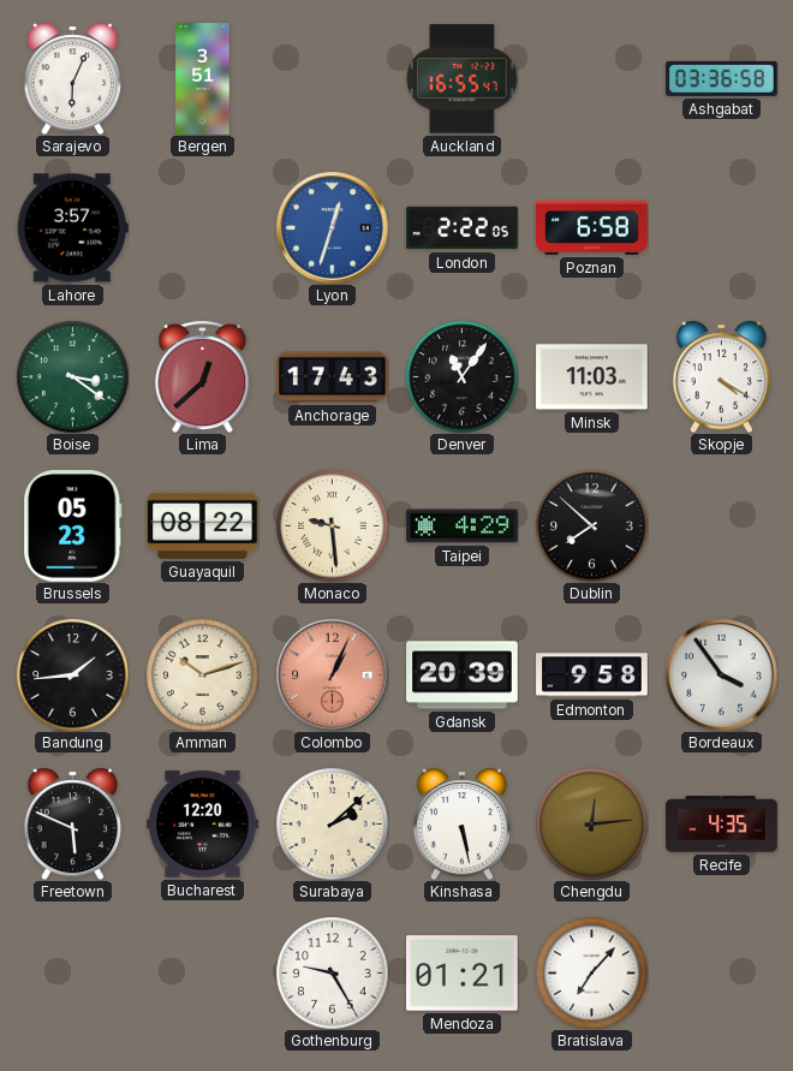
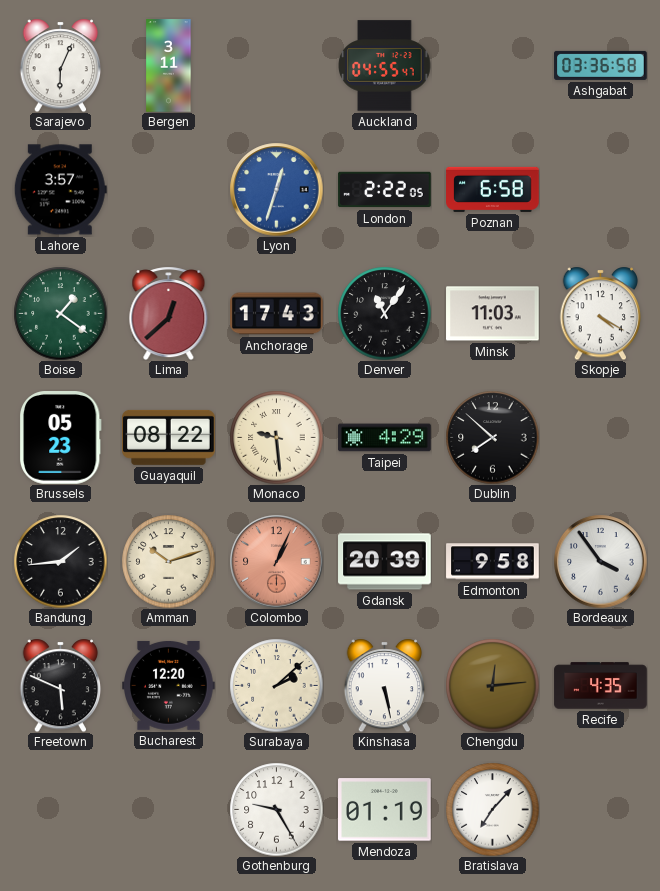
Bergen: 3:51 -> 3:11 (169, 66)
Auckland: 16:55 -> 04:55 (384, 66)
Boise: 3:21 -> 1:21 (60, 313)
Mendoza: 01:21 -> 01:19 (385, 810)
